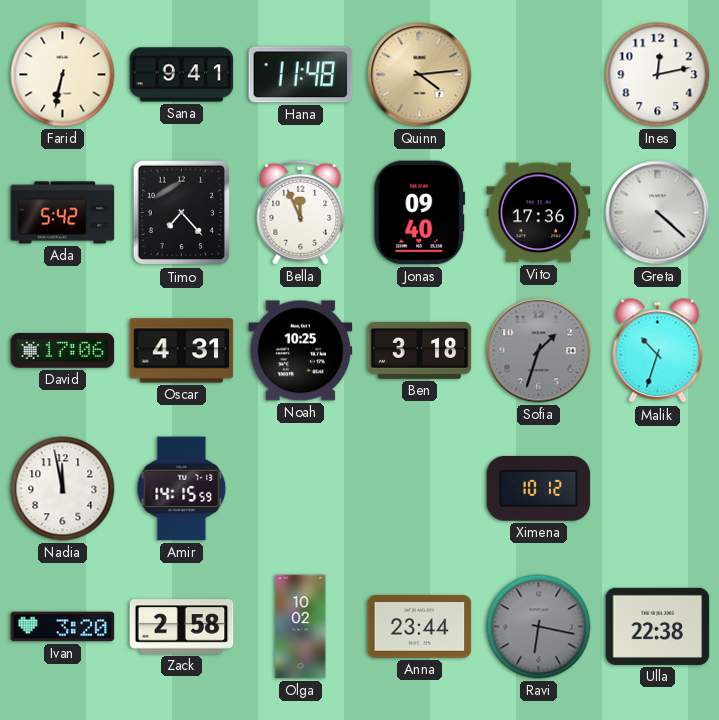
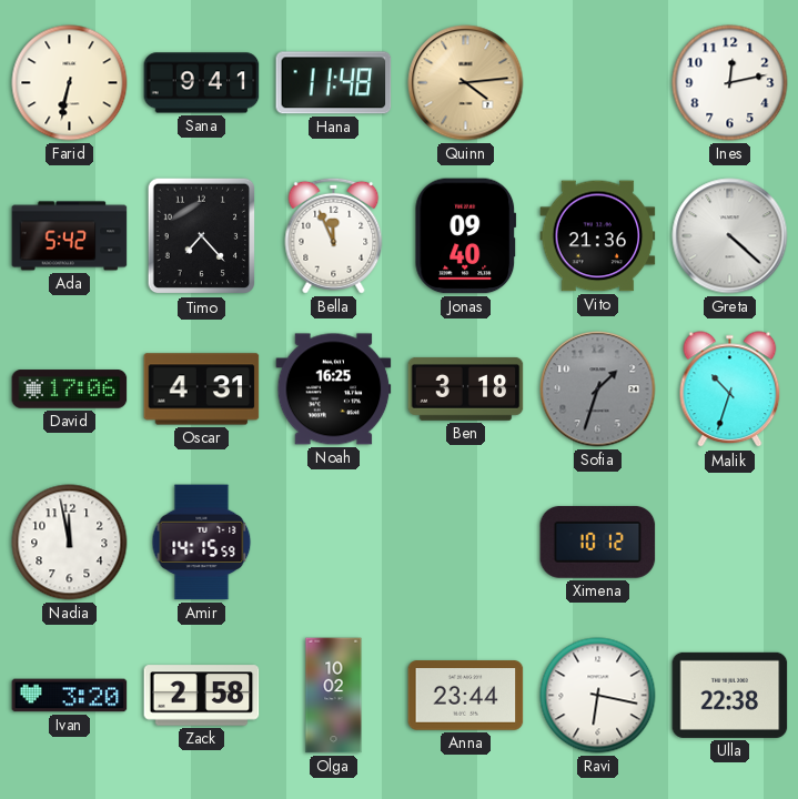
Vito: 17:36 -> 21:36 (598, 236)
Noah: 10:25 -> 16:25 (334, 390)
Ravi dial: grey -> white (598, 696)
